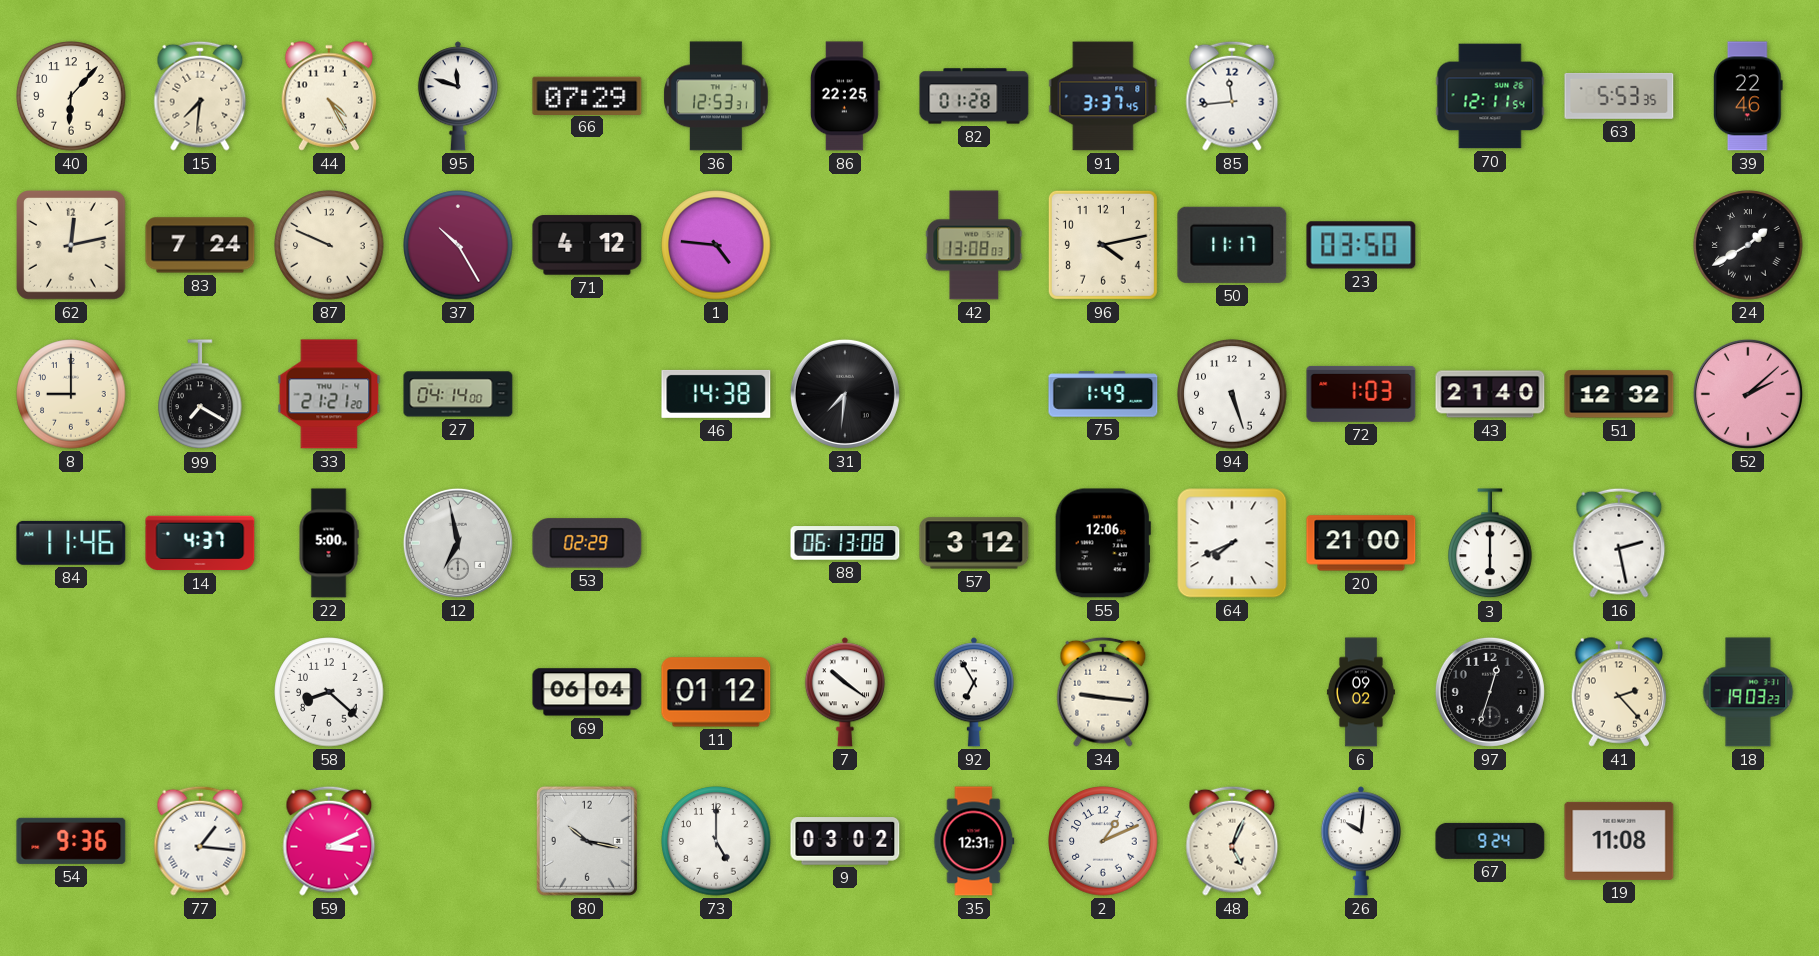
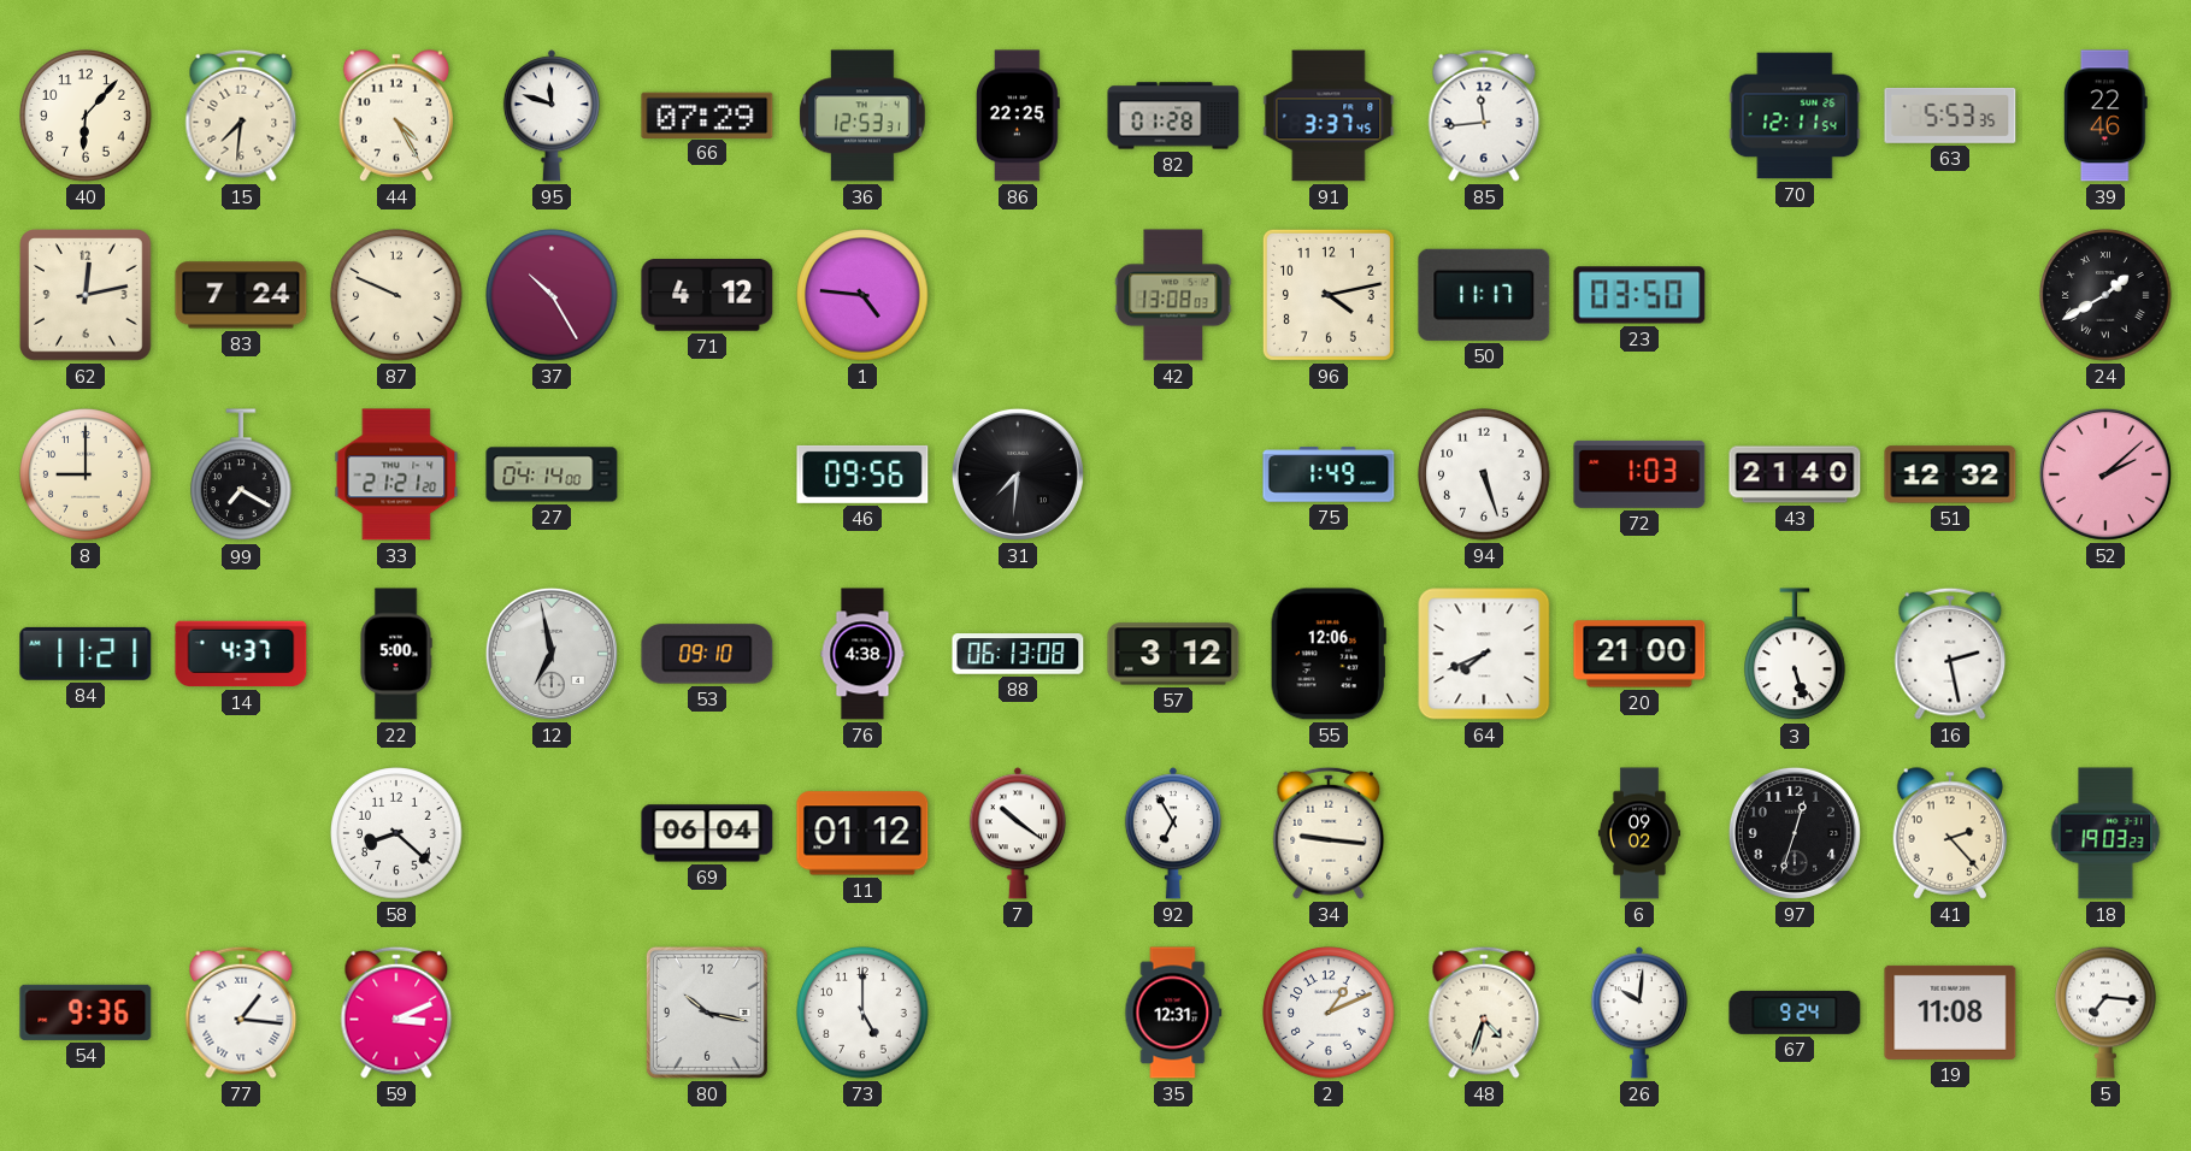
46: 14:38 -> 09:56 (862, 474)
84: 11:46 -> 11:21 (86, 654)
53: 02:29 -> 09:10 (707, 654)
76: none -> 4:38 (862, 654)
3: 6:00 -> 5:27 (1795, 655)
9: 03:02 -> none (845, 841)
48: 5:04 -> 4:33 (1484, 1013)
5: none -> 7:16 (2105, 1013)
